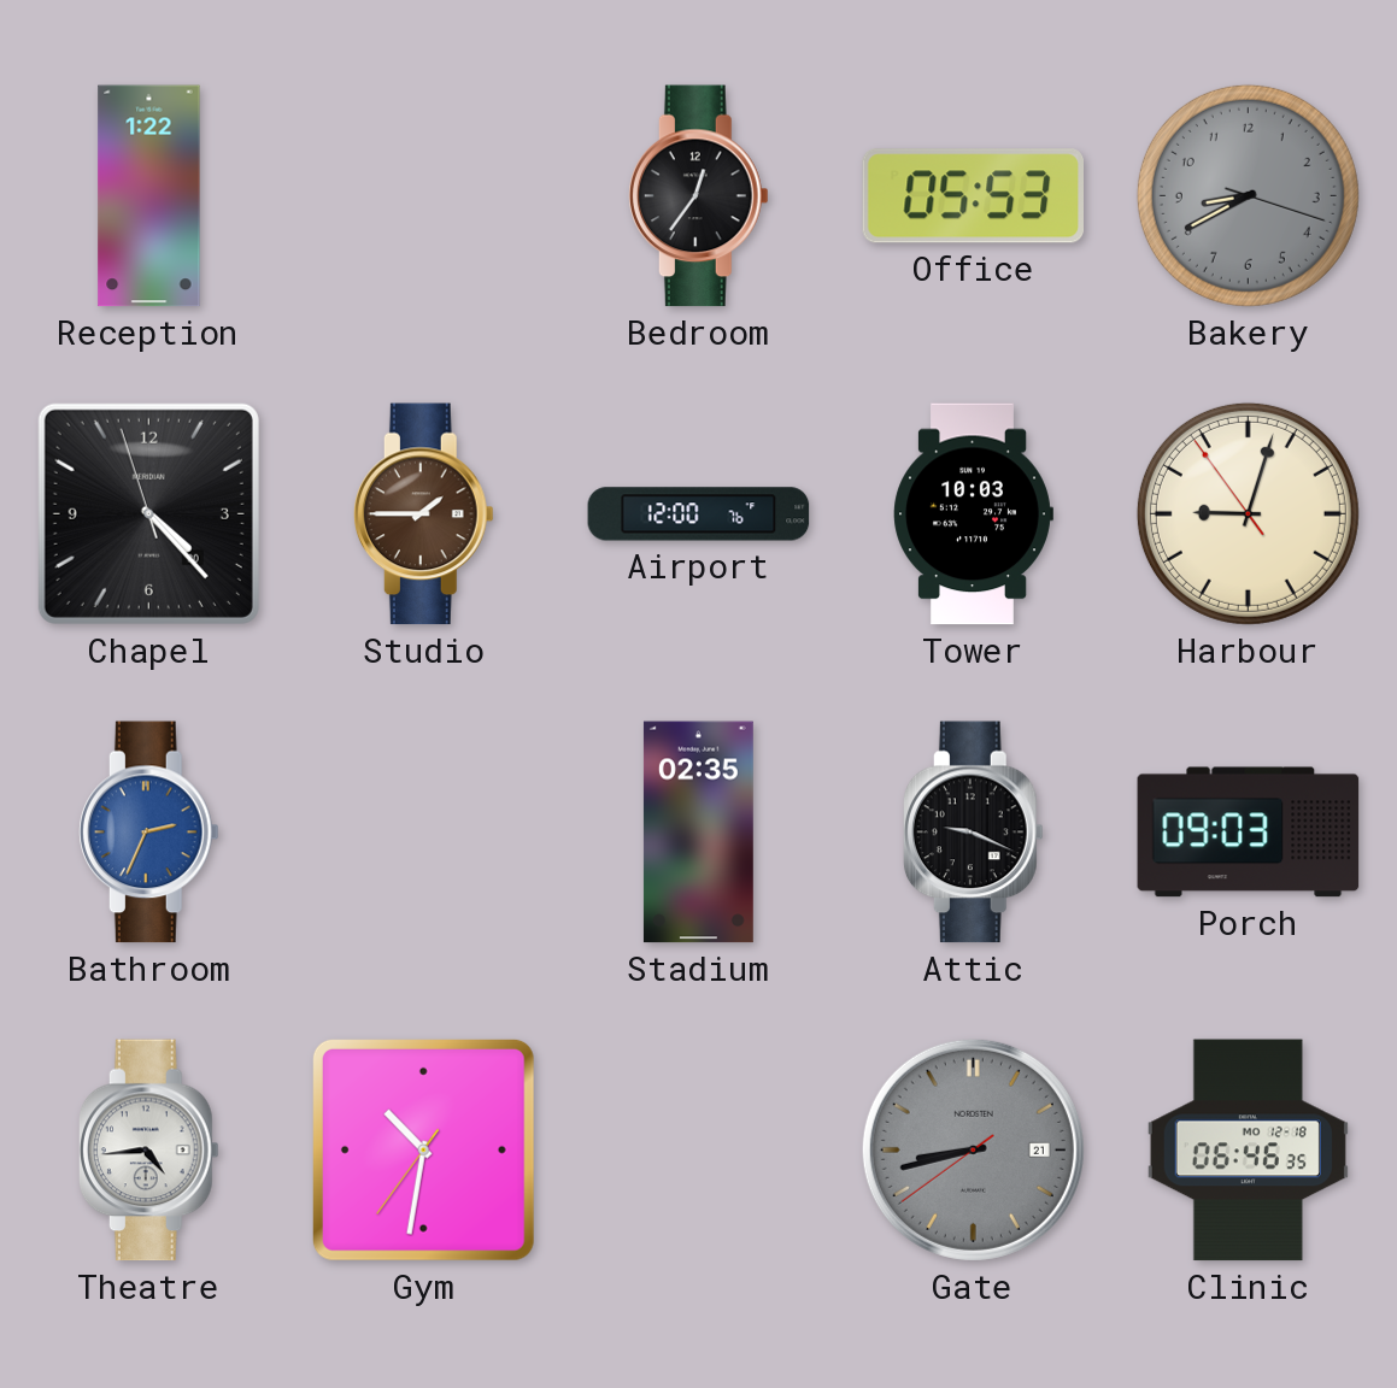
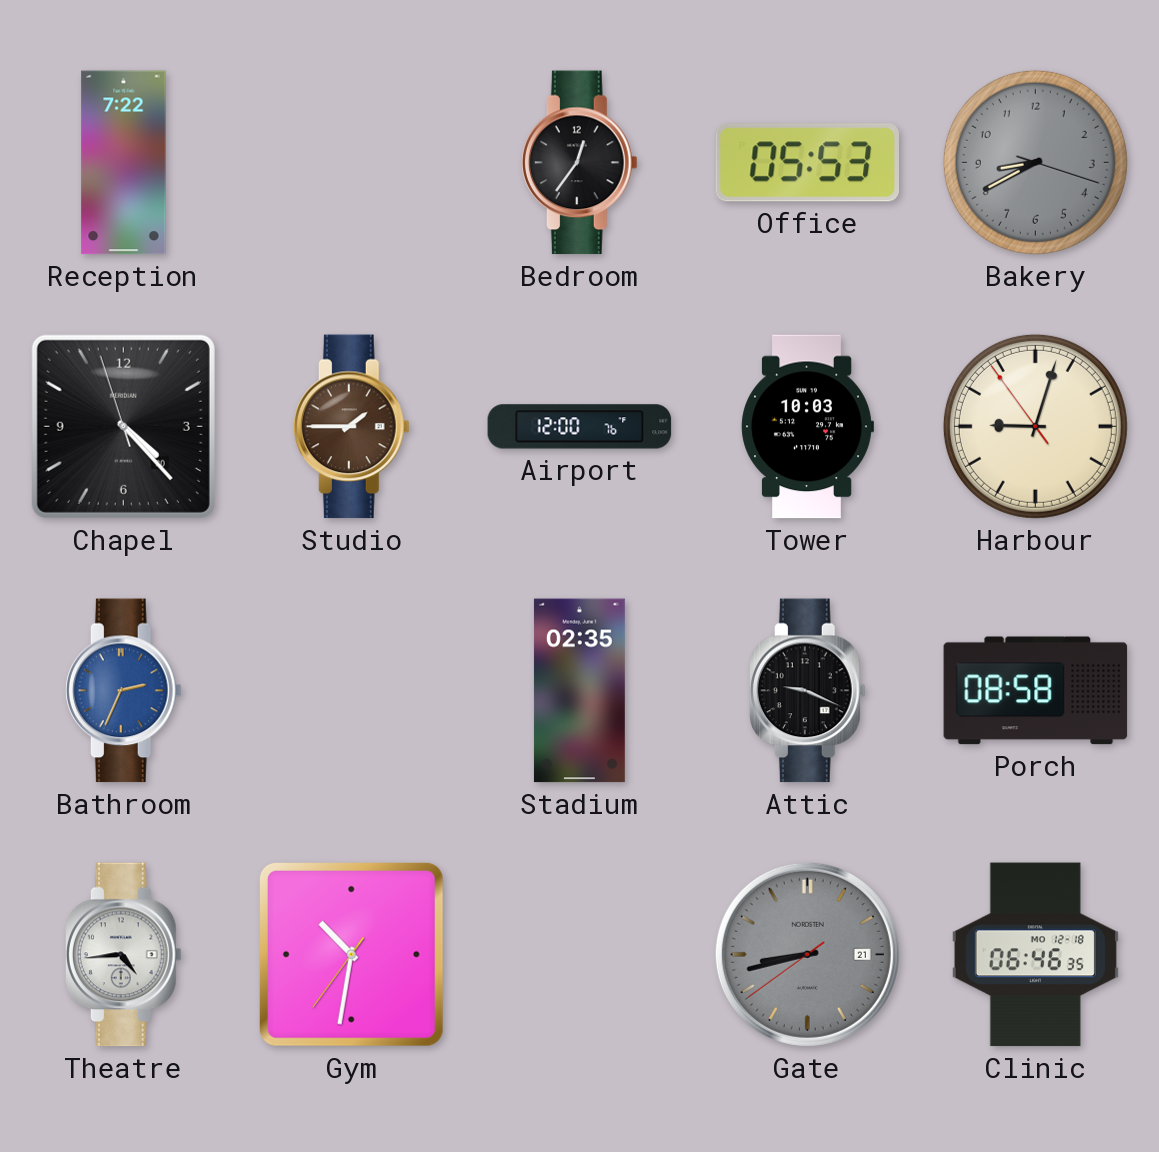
Reception: 1:22 -> 7:22 (124, 163)
Porch: 09:03 -> 08:58 (1036, 691)
